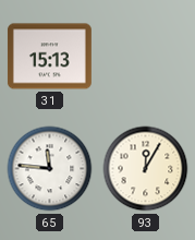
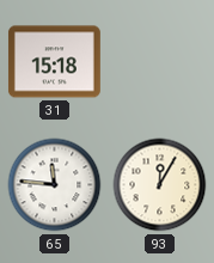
31: 15:13 -> 15:18 (54, 62)
